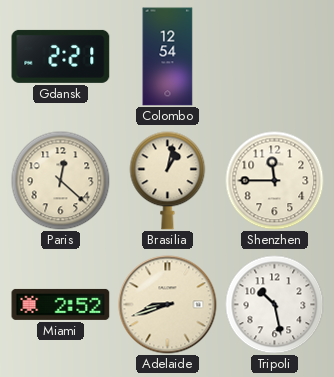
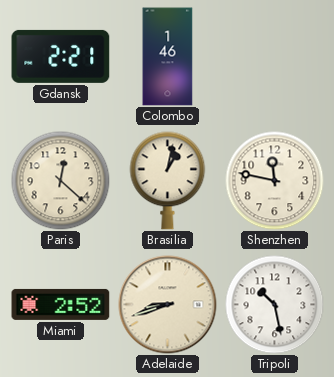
Colombo: 12:54 -> 1:46 (168, 57)
Shenzhen: 11:45 -> 11:47 (275, 181)
